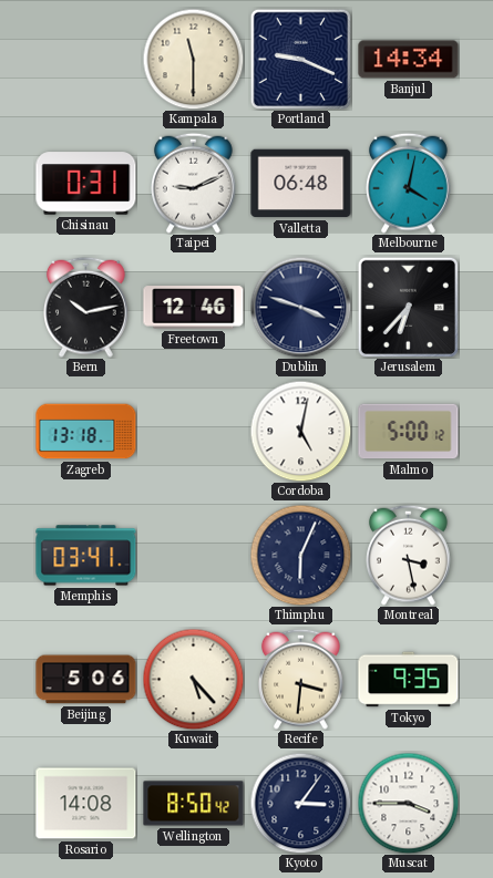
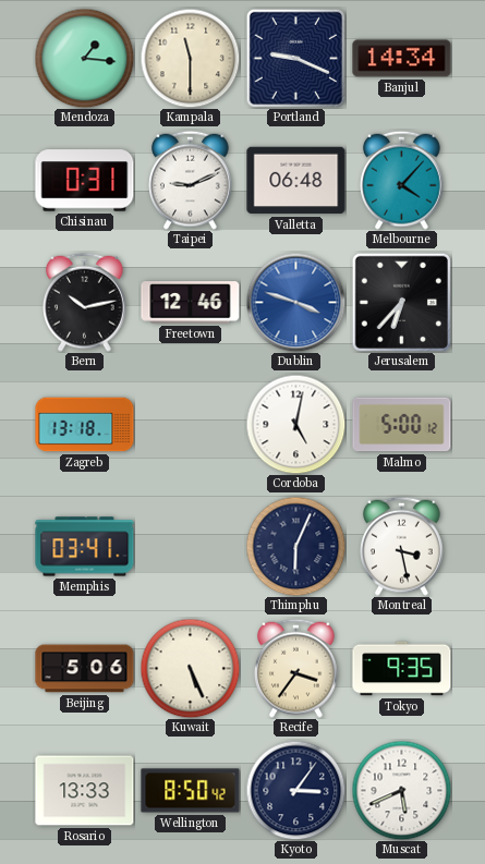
Mendoza: none -> 1:16 (84, 58)
Melbourne: 4:02 -> 4:07 (402, 180)
Dublin dial: navy -> blue (295, 302)
Kuwait: 5:23 -> 5:26 (190, 668)
Recife: 3:31 -> 3:36 (296, 668)
Rosario: 14:08 -> 13:33 (85, 791)
Muscat: 3:45 -> 5:41 (401, 790)
